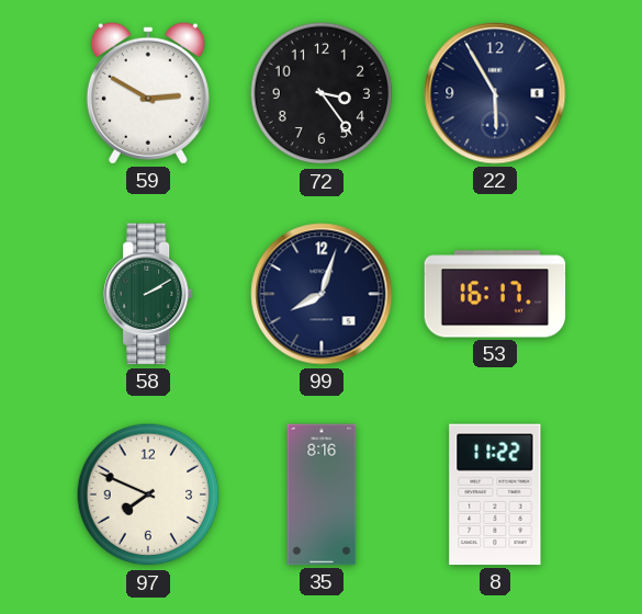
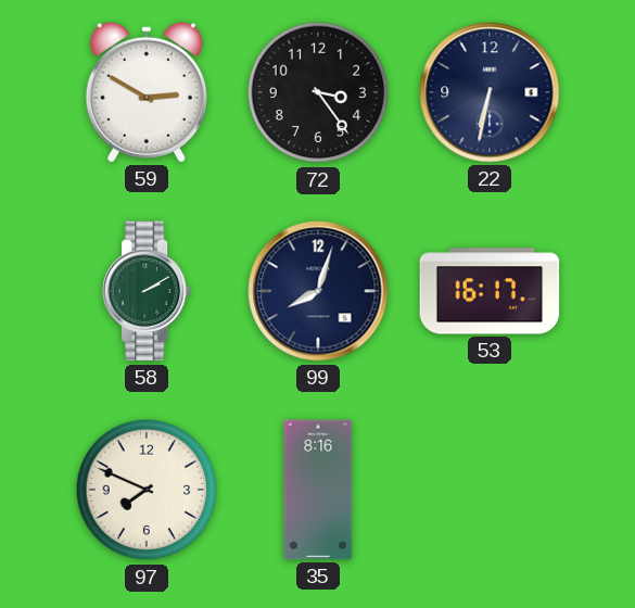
22: 5:55 -> 6:32 (490, 92)
8: 11:22 -> none (495, 494)
